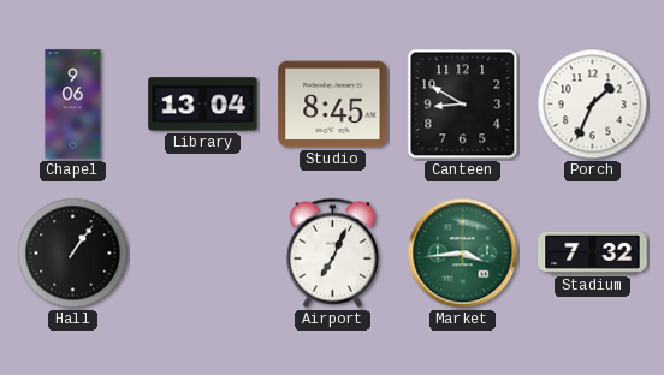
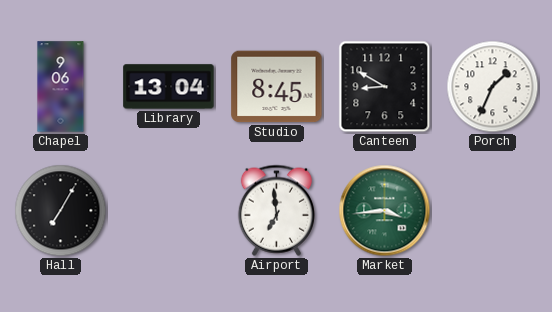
Hall: 1:06 -> 7:05 (61, 211)
Airport: 7:04 -> 6:59 (276, 210)
Stadium: 7:32 -> none (593, 252)
